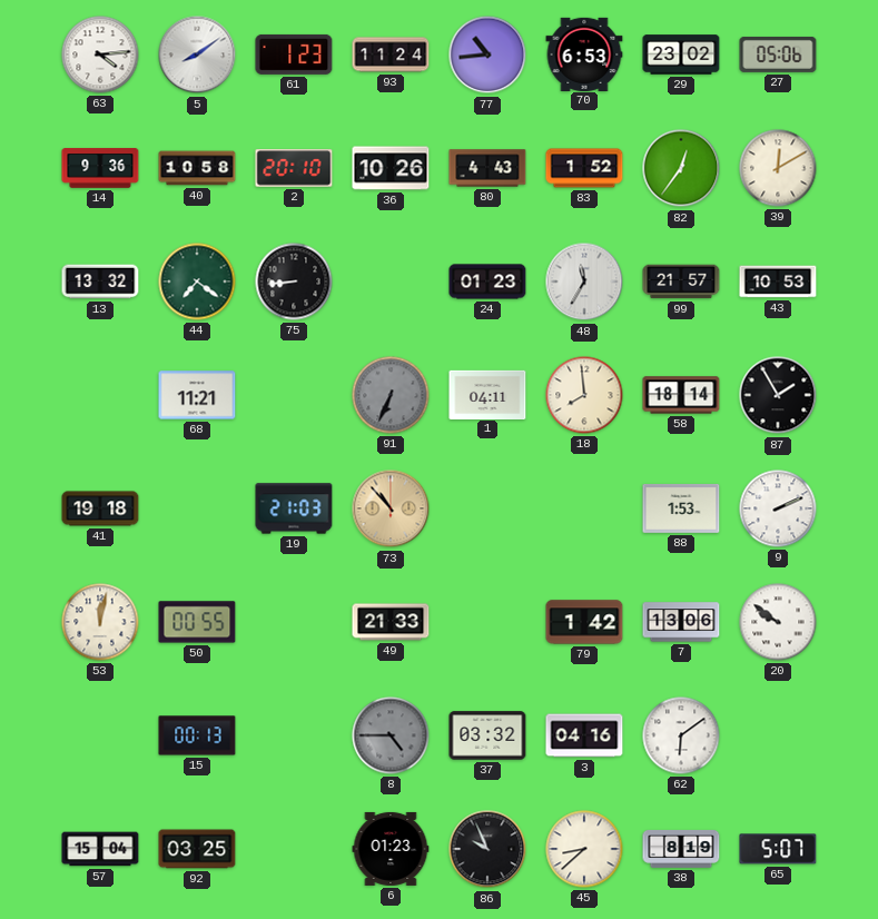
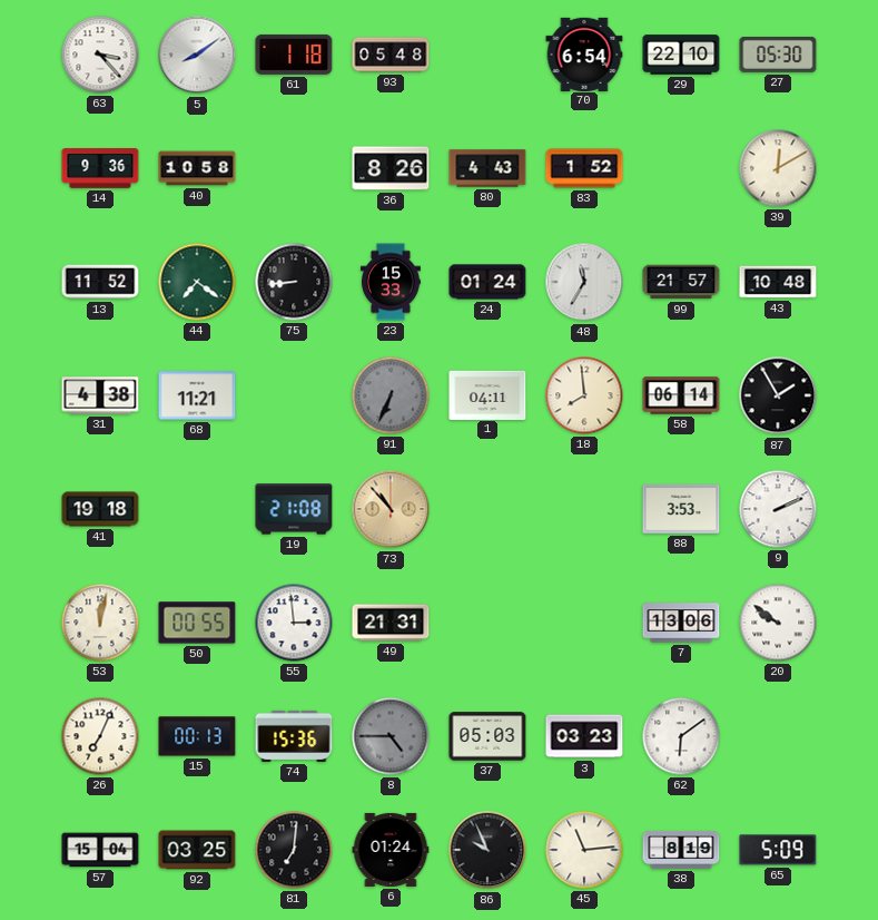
63: 4:14 -> 3:23 (100, 55)
61: 1:23 -> 1:18 (294, 55)
93: 11:24 -> 05:48 (391, 55)
77: 10:44 -> none (487, 55)
70: 6:53 -> 6:54 (584, 53)
29: 23:02 -> 22:10 (681, 55)
27: 05:06 -> 05:30 (778, 55)
2: 20:10 -> none (294, 168)
36: 10:26 -> 8:26 (391, 168)
82: 12:36 -> none (681, 168)
13: 13:32 -> 11:52 (100, 282)
23: none -> 15:33 (391, 282)
24: 01:23 -> 01:24 (487, 282)
43: 10:53 -> 10:48 (778, 282)
31: none -> 4:38 (100, 395)
58: 18:14 -> 06:14 (681, 395)
19: 21:03 -> 21:08 (294, 509)
88: 1:53 -> 3:53 (681, 509)
55: none -> 2:59 (294, 623)
49: 21:33 -> 21:31 (391, 623)
79: 1:42 -> none (584, 622)
26: none -> 7:04 (100, 736)
74: none -> 15:36 (294, 736)
37: 03:32 -> 05:03 (487, 736)
3: 04:16 -> 03:23 (584, 736)
81: none -> 7:01 (294, 850)
6: 01:23 -> 01:24 (391, 850)
45: 8:38 -> 11:14 (584, 850)
65: 5:07 -> 5:09 (778, 850)
